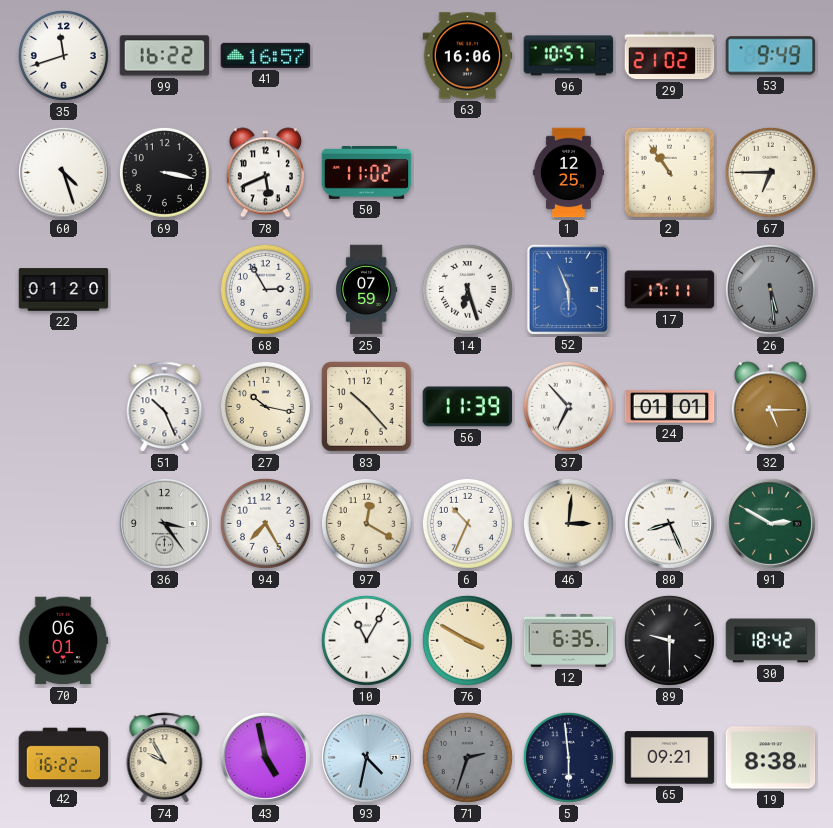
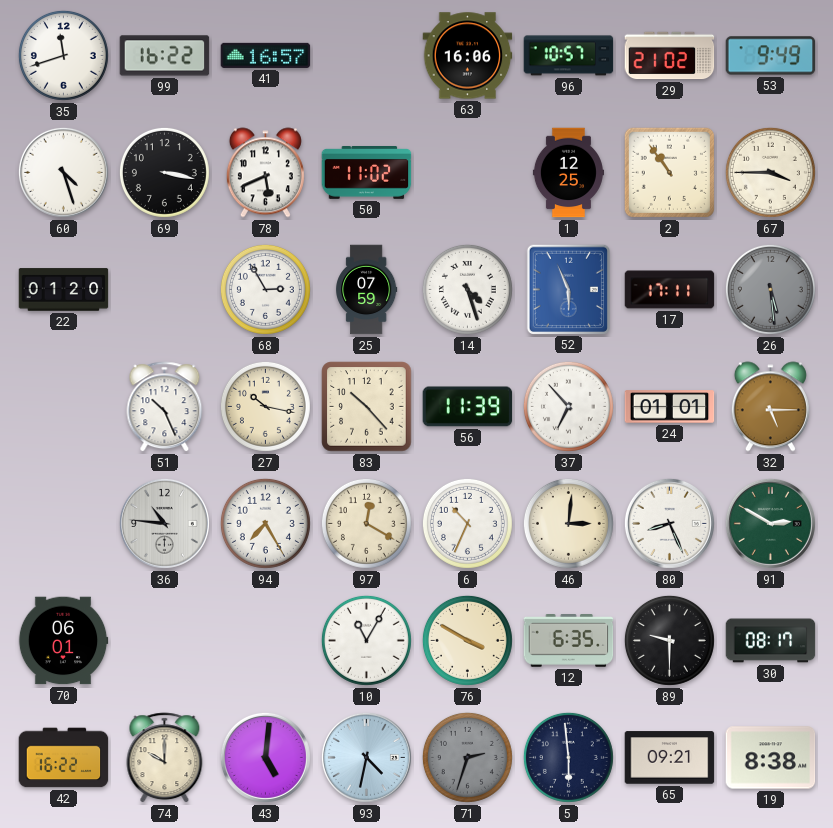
67: 6:45 -> 3:45 (770, 172)
14: 6:27 -> 4:27 (467, 289)
36: 3:24 -> 10:46 (164, 523)
30: 18:42 -> 08:17 (771, 641)
74: 9:55 -> 10:00 (165, 758)
43: 4:58 -> 5:01 (265, 757)
